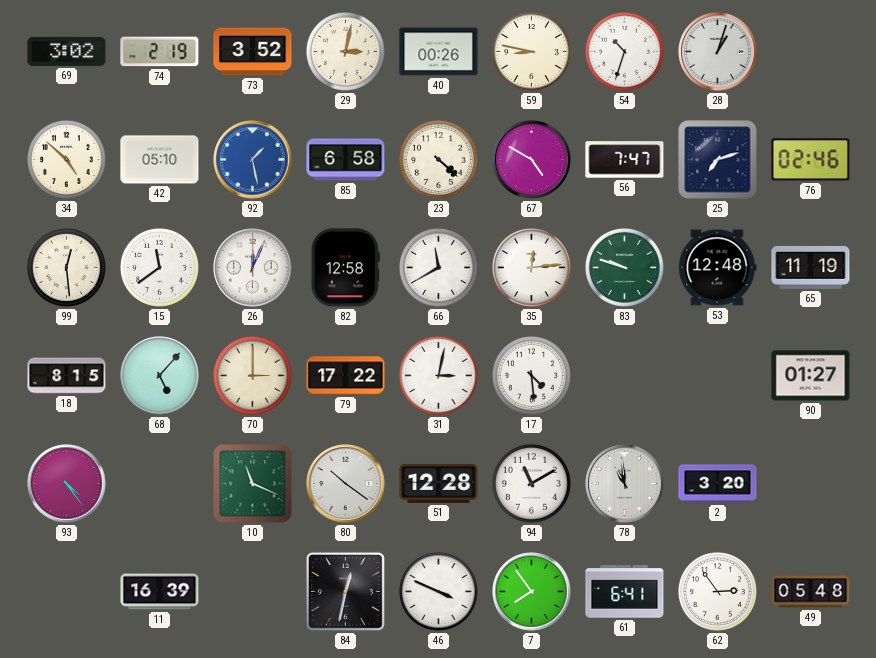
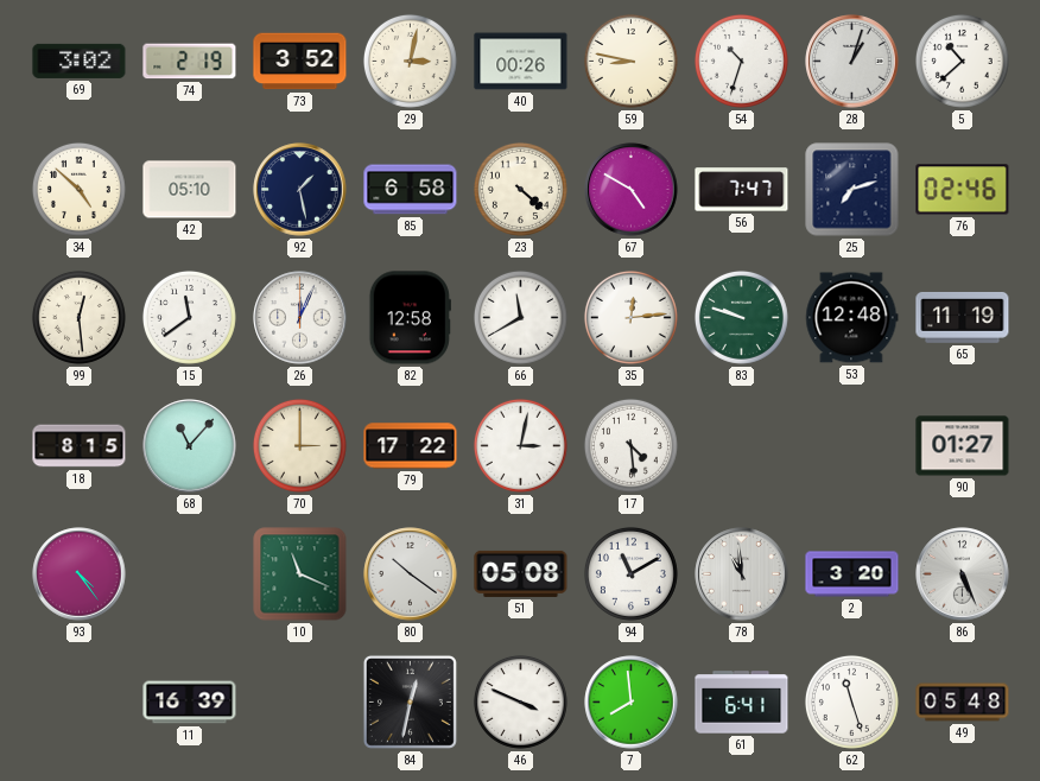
5: none -> 10:38 (962, 61)
92 dial: blue -> navy (300, 190)
68: 5:07 -> 11:07 (190, 446)
51: 12:28 -> 05:08 (521, 573)
86: none -> 5:26 (963, 574)
7: 7:54 -> 7:59 (632, 703)
62: 2:54 -> 11:27 (851, 701)
